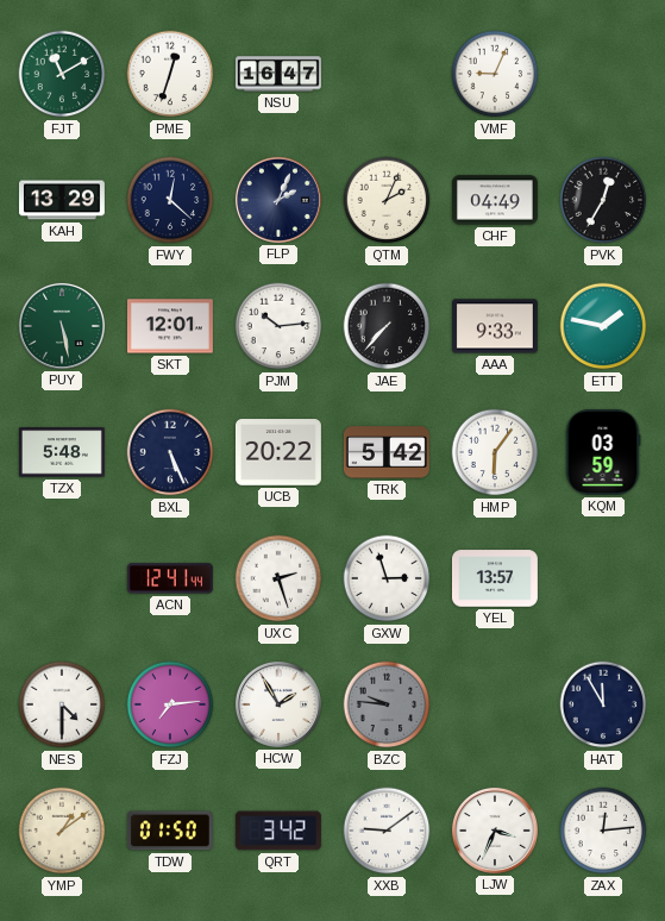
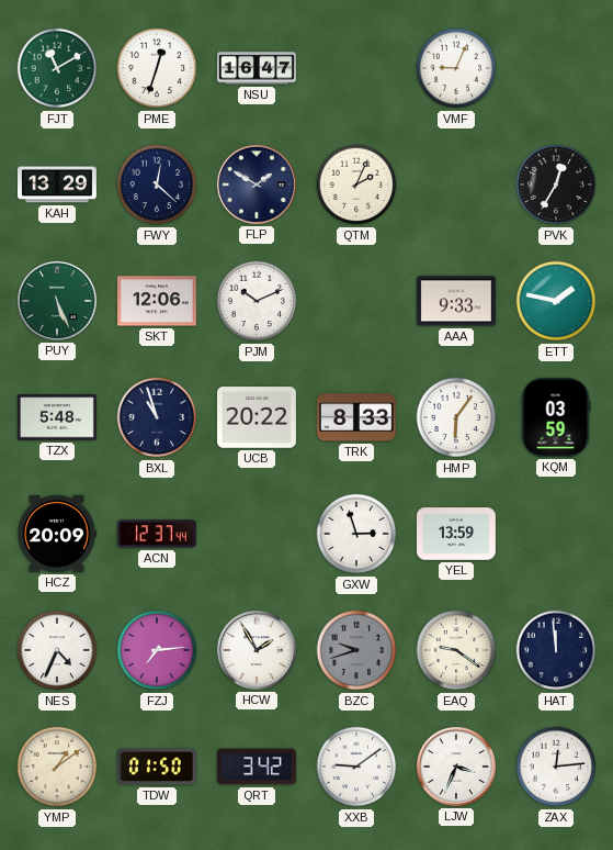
FLP: 2:04 -> 1:50 (257, 184)
CHF: 04:49 -> none (495, 200)
PUY: 5:28 -> 5:26 (57, 301)
SKT: 12:01 -> 12:06 (157, 301)
PJM: 10:14 -> 10:11 (257, 301)
JAE: 7:37 -> none (387, 326)
BXL: 5:26 -> 10:57 (157, 417)
TRK: 5:42 -> 8:33 (356, 417)
HCZ: none -> 20:09 (57, 534)
ACN: 12:41 -> 12:37 (157, 534)
UXC: 2:27 -> none (278, 578)
YEL: 13:57 -> 13:59 (456, 534)
NES: 4:30 -> 4:34 (57, 650)
BZC: 9:46 -> 9:42 (356, 650)
EAQ: none -> 9:21 (456, 650)
HAT: 11:55 -> 11:59 (556, 650)
